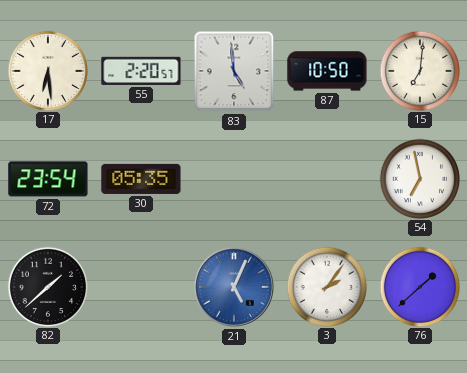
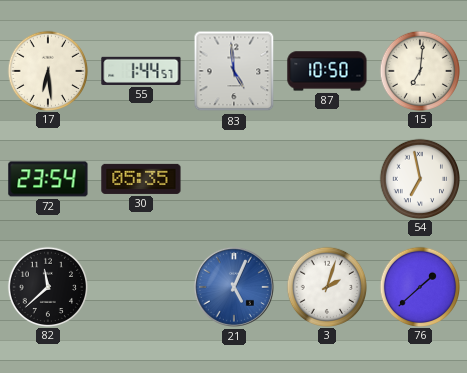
55: 2:20 -> 1:44 (141, 71)
82: 1:38 -> 11:38 (47, 286)
3: 2:06 -> 2:03 (326, 286)
